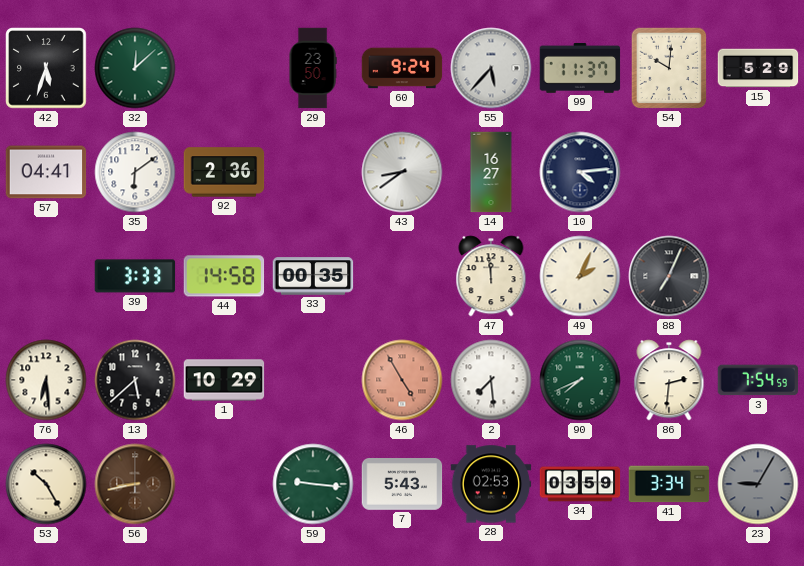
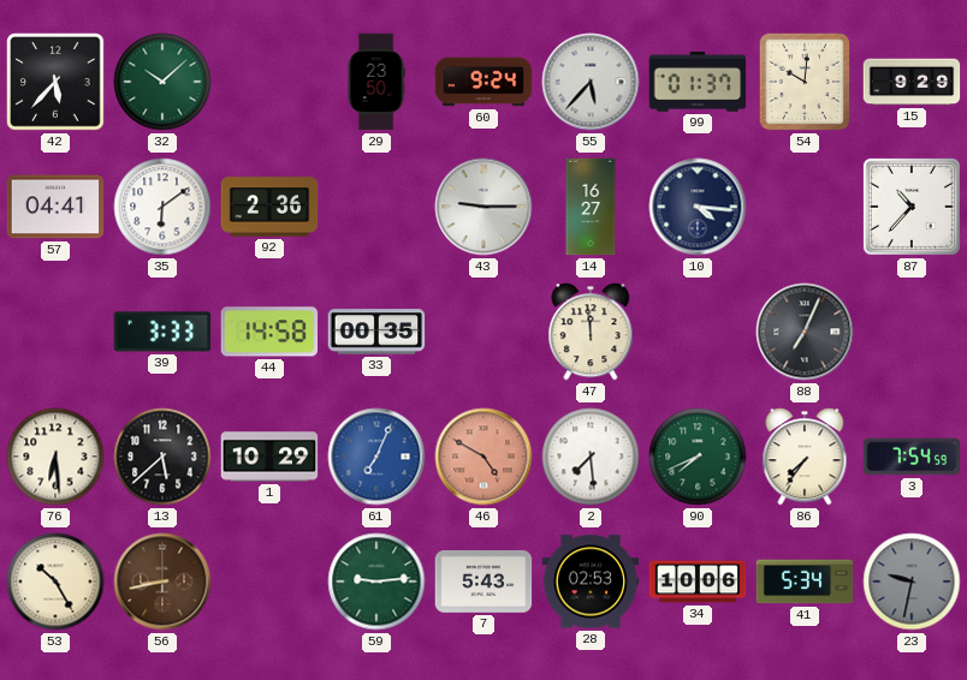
42: 5:33 -> 5:37 (55, 82)
32: 12:08 -> 10:08 (162, 82)
99: 11:37 -> 01:37 (698, 82)
15: 5:29 -> 9:29 (912, 82)
43: 8:39 -> 9:15 (483, 207)
10: 4:14 -> 4:16 (698, 207)
87: none -> 10:37 (912, 207)
49: 2:04 -> none (580, 276)
61: none -> 7:04 (376, 457)
46: 4:55 -> 4:50 (483, 457)
86: 2:31 -> 7:36 (805, 457)
59: 9:16 -> 9:14 (376, 581)
34: 03:59 -> 10:06 (698, 581)
41: 3:34 -> 5:34 (805, 581)
23: 9:05 -> 9:32 (912, 581)
